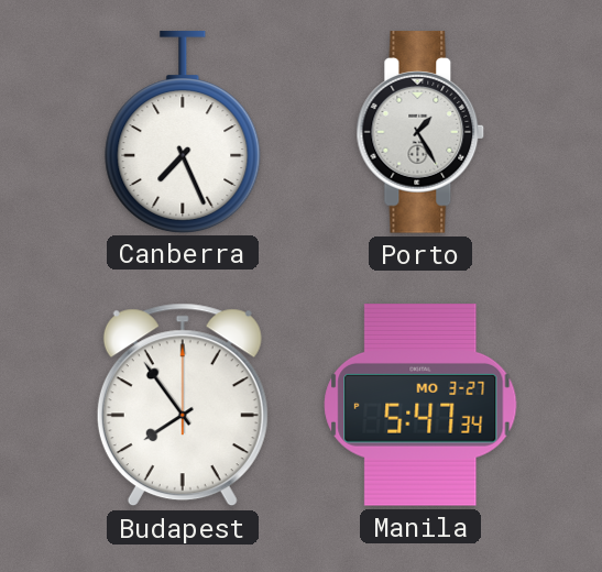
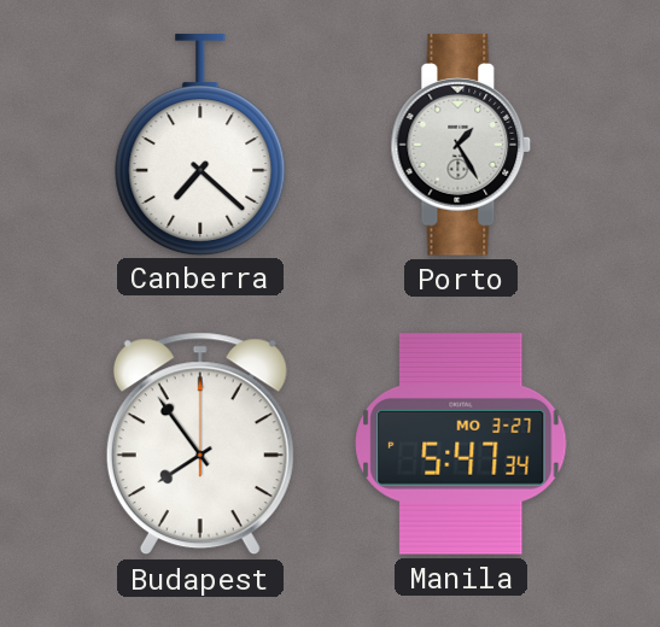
Canberra: 7:26 -> 7:22 (200, 145)
